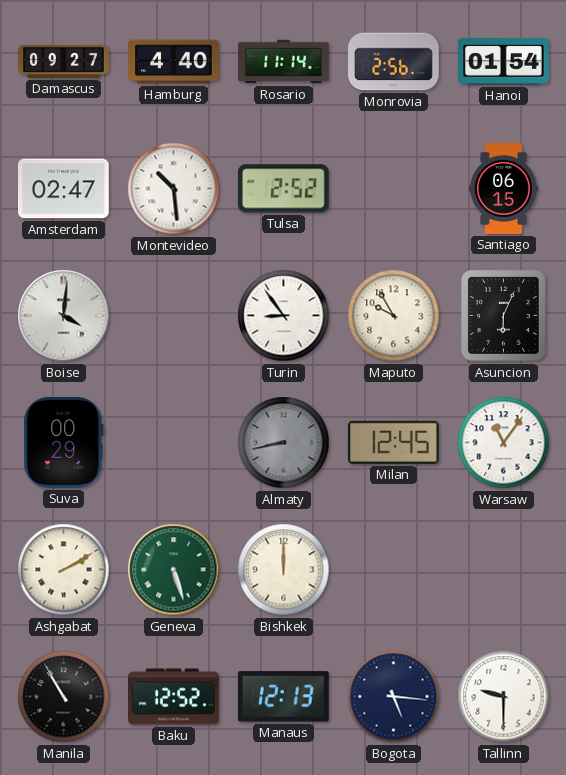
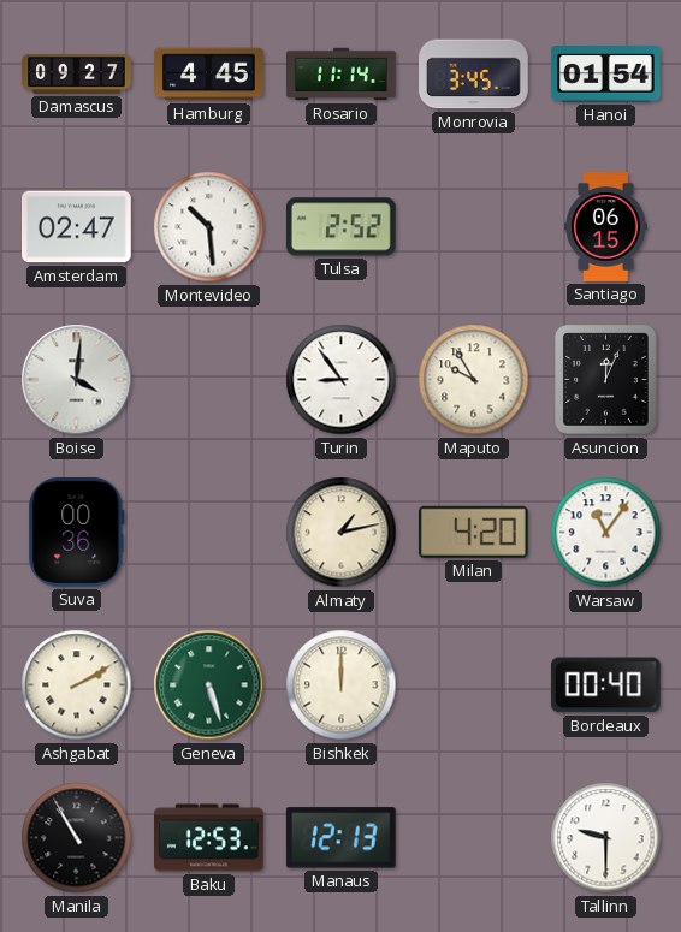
Hamburg: 4:40 -> 4:45 (209, 75)
Monrovia: 2:56 -> 3:45 (474, 75)
Asuncion: 6:04 -> 12:04 (606, 380)
Suva: 00:29 -> 00:36 (77, 532)
Almaty: 8:43 -> 1:13 (342, 533)
Almaty dial: grey -> cream (342, 533)
Milan: 12:45 -> 4:20 (473, 532)
Bordeaux: none -> 00:40 (605, 685)
Baku: 12:52 -> 12:53 (209, 838)
Bogota: 5:16 -> none (394, 697)
